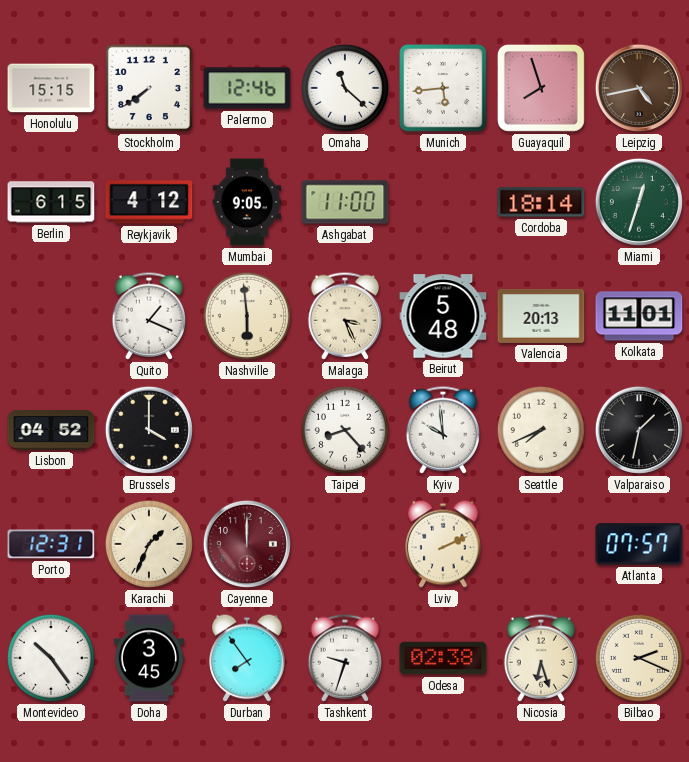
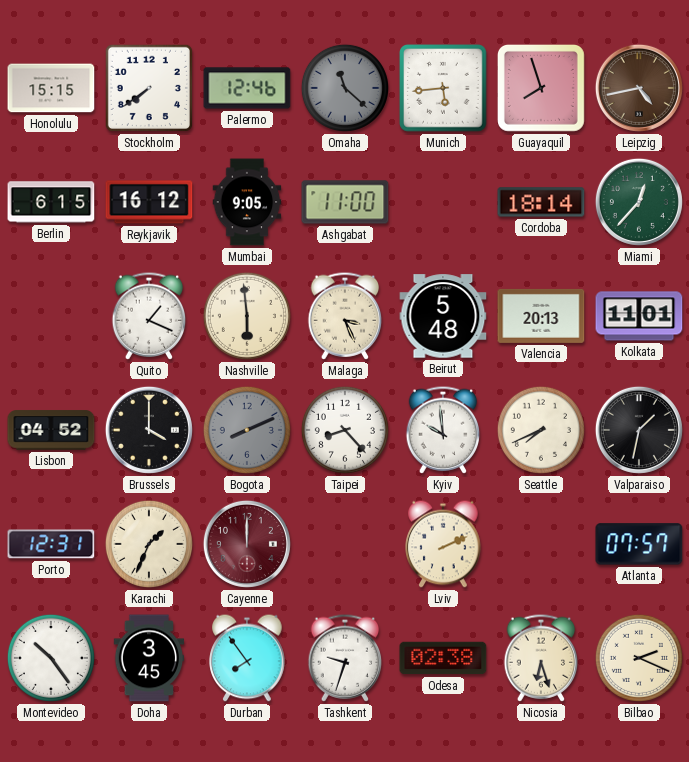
Omaha dial: white -> grey (345, 88)
Reykjavik: 4:12 -> 16:12 (149, 202)
Miami: 12:33 -> 12:37 (639, 202)
Bogota: none -> 8:11 (247, 430)
